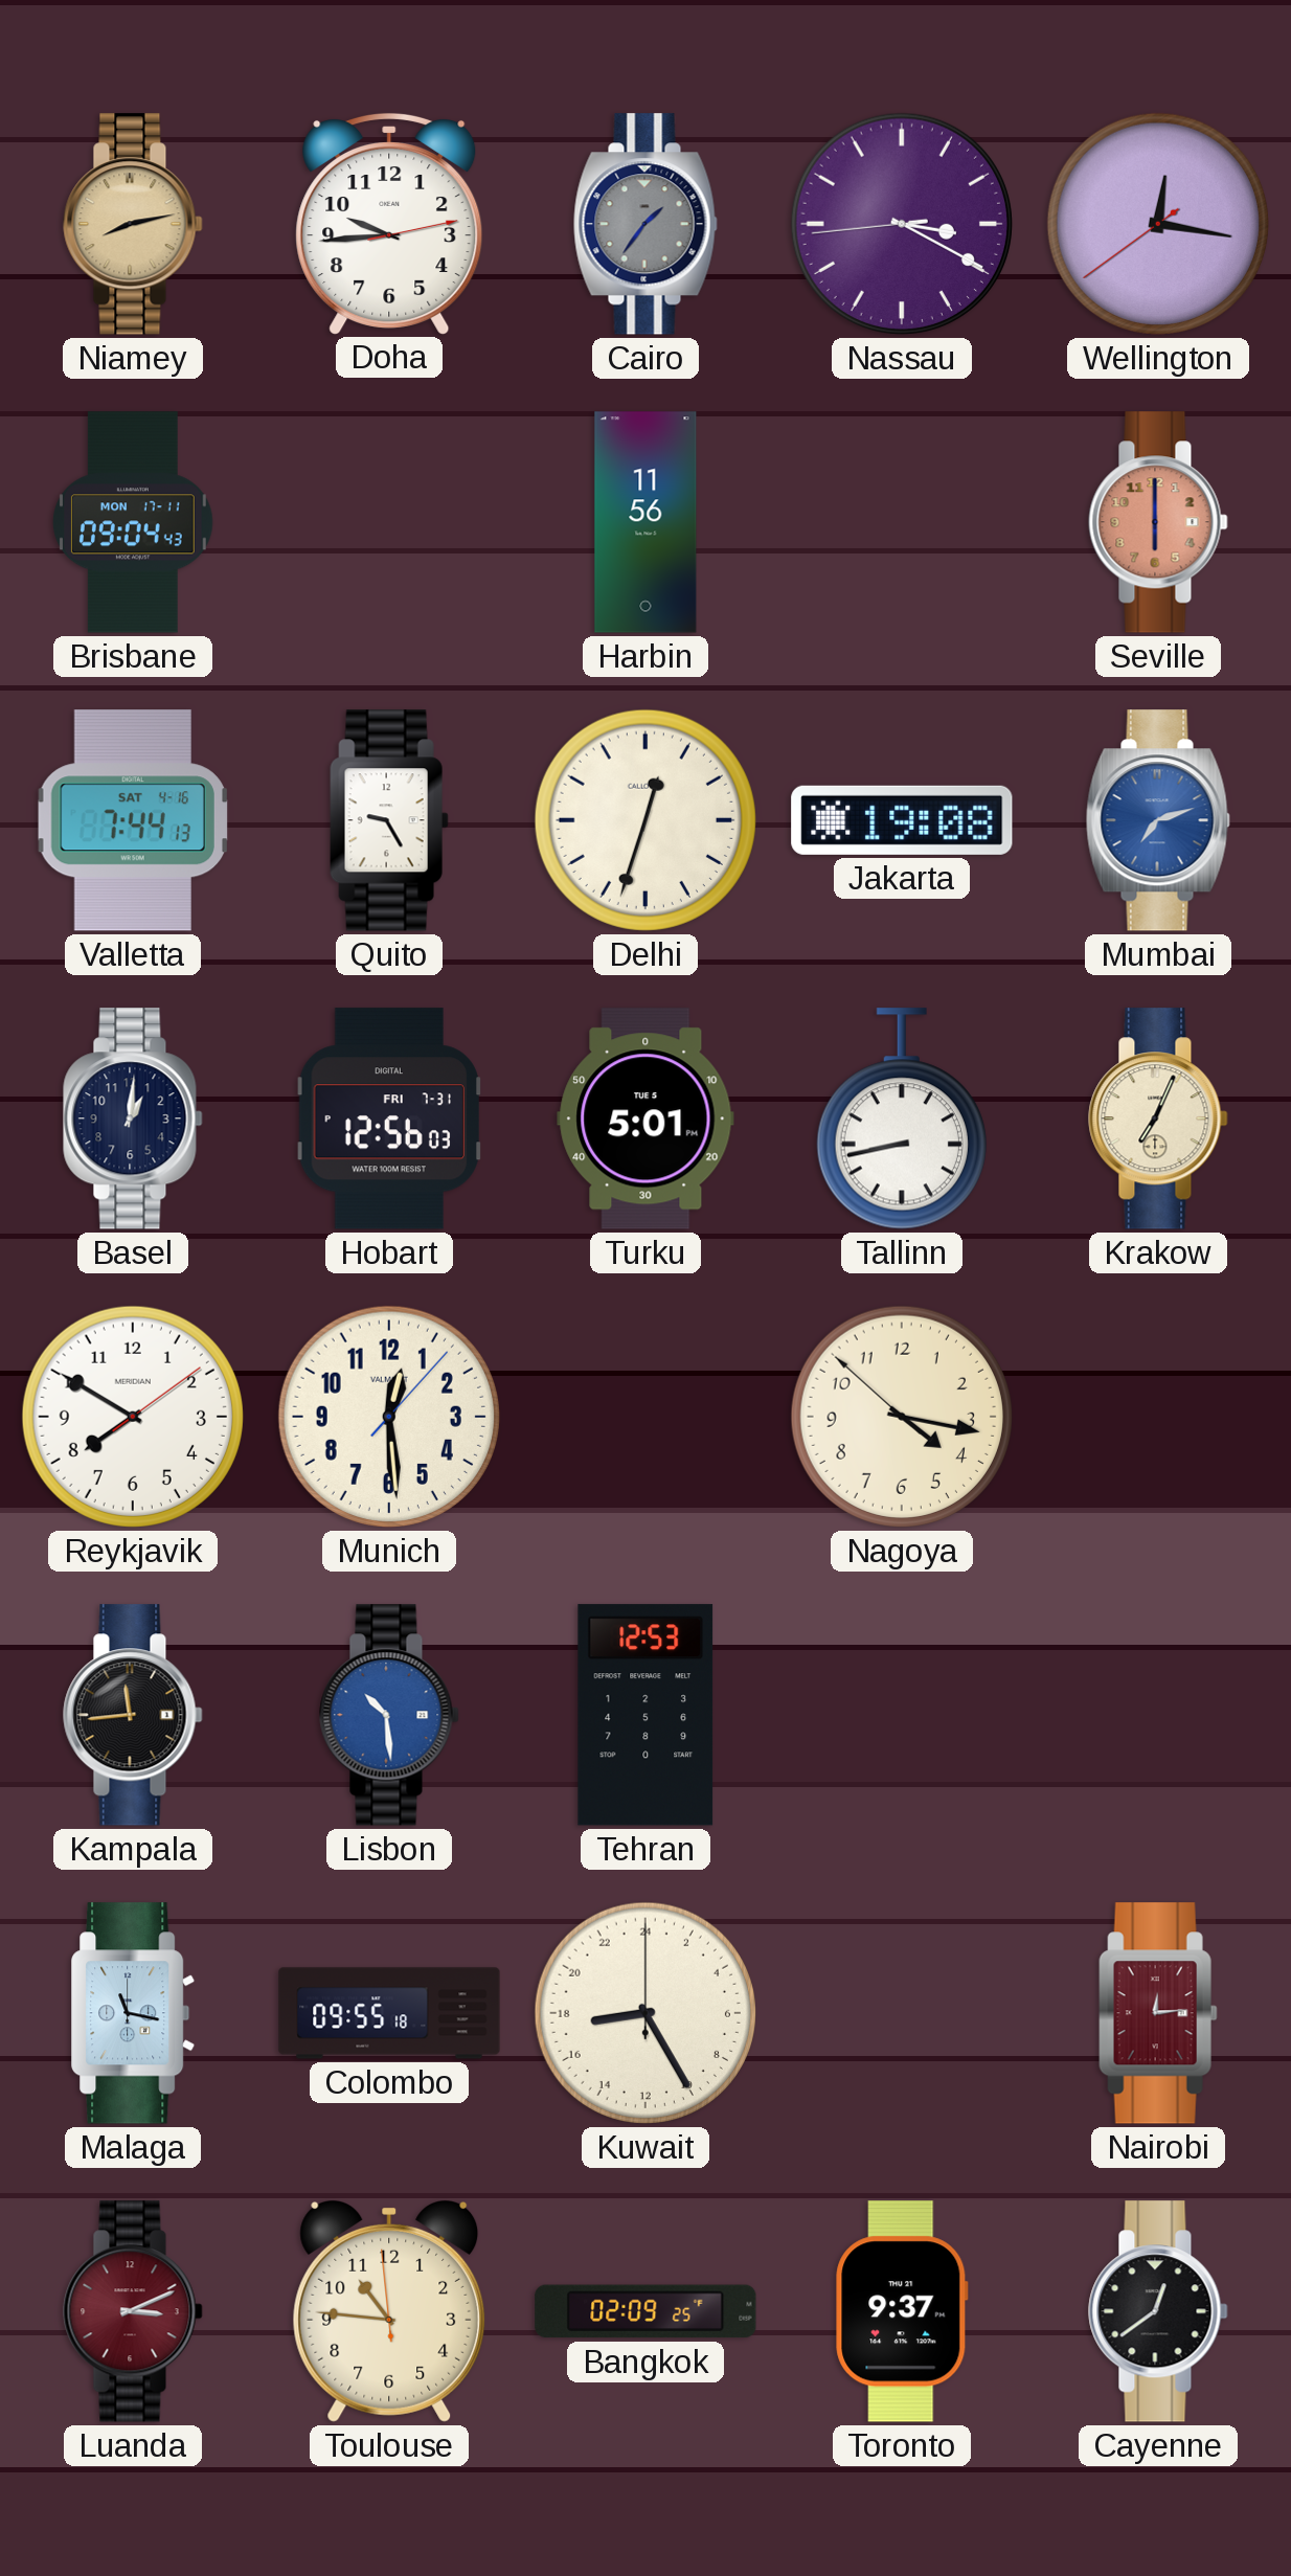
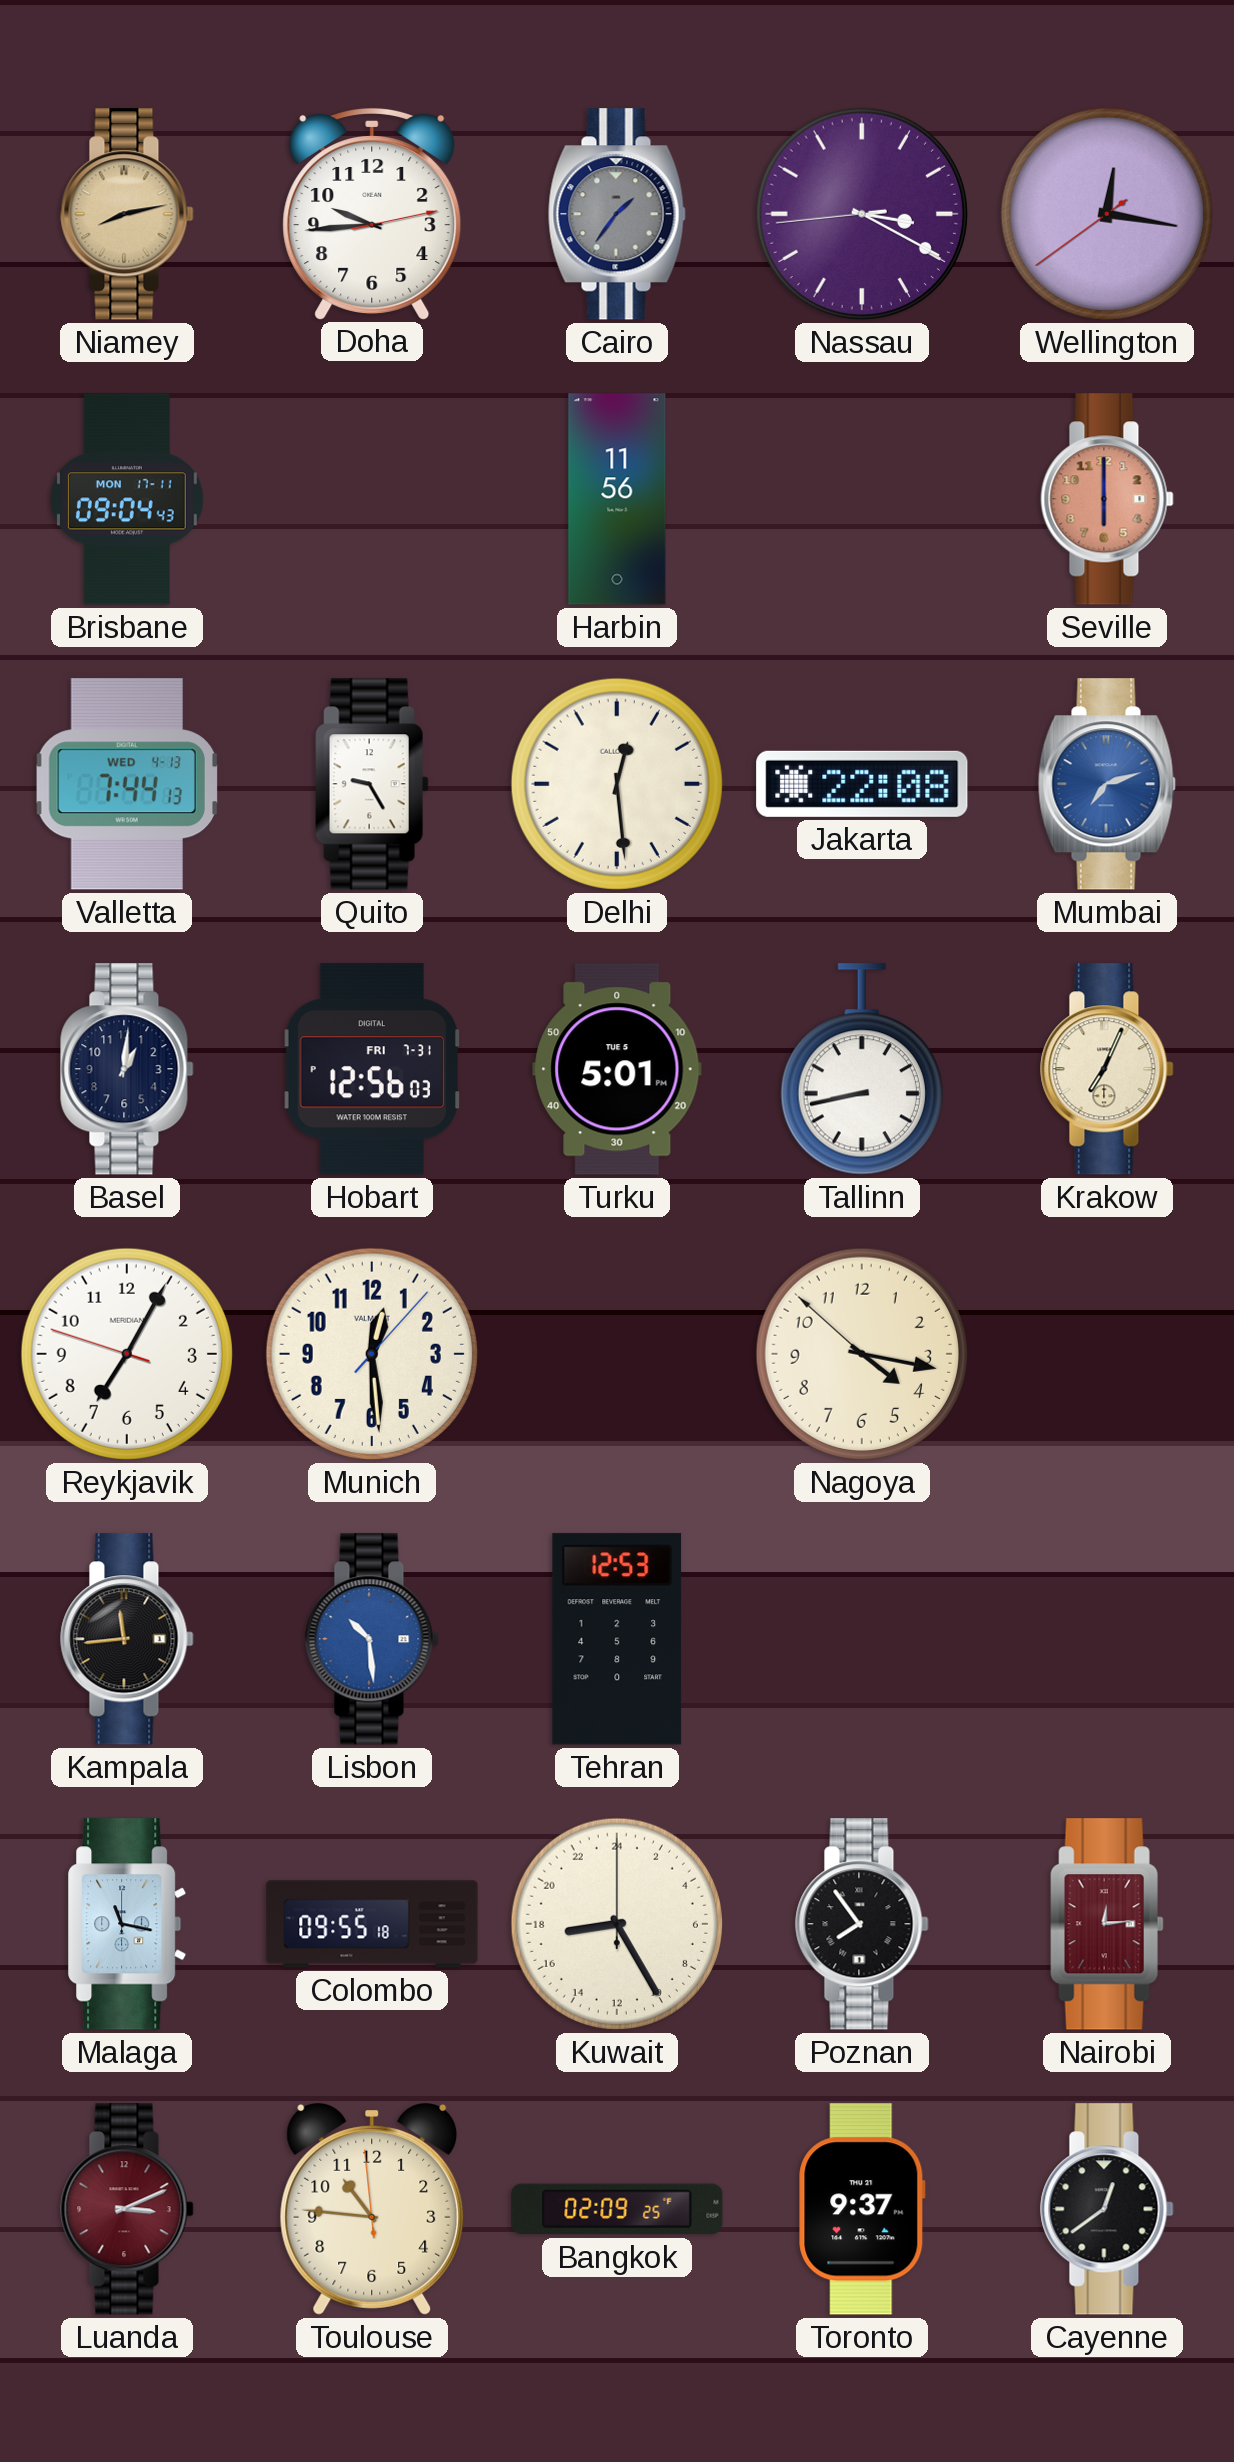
Valletta date: SAT 4-16 -> WED 4-13 (127, 784)
Delhi: 12:33 -> 12:29 (617, 784)
Jakarta: 19:08 -> 22:08 (862, 784)
Reykjavik: 7:50 -> 7:04 (127, 1354)
Poznan: none -> 7:54 (862, 1924)
